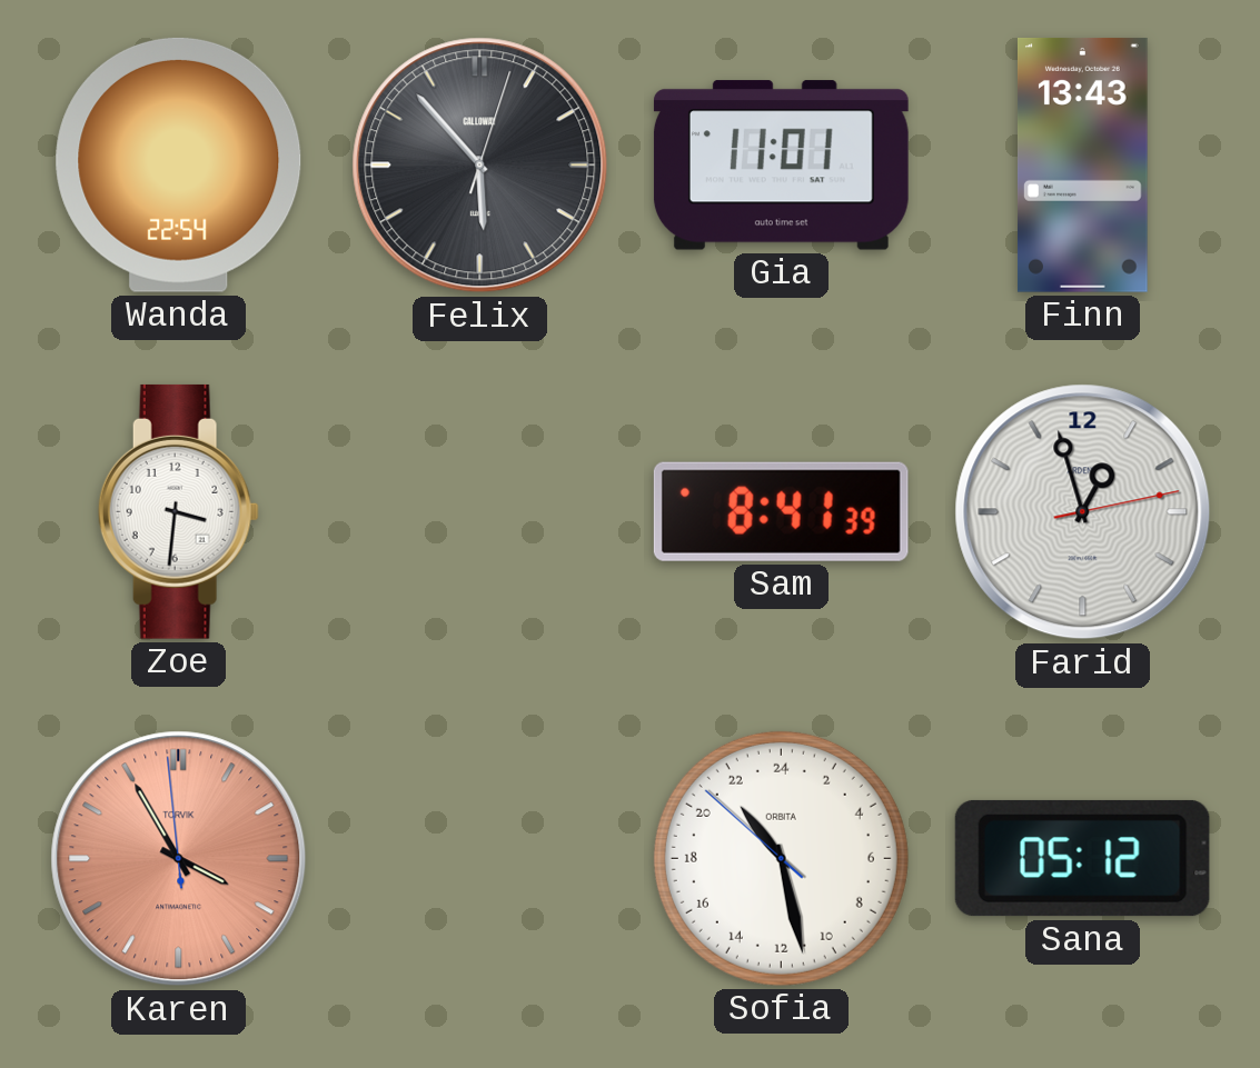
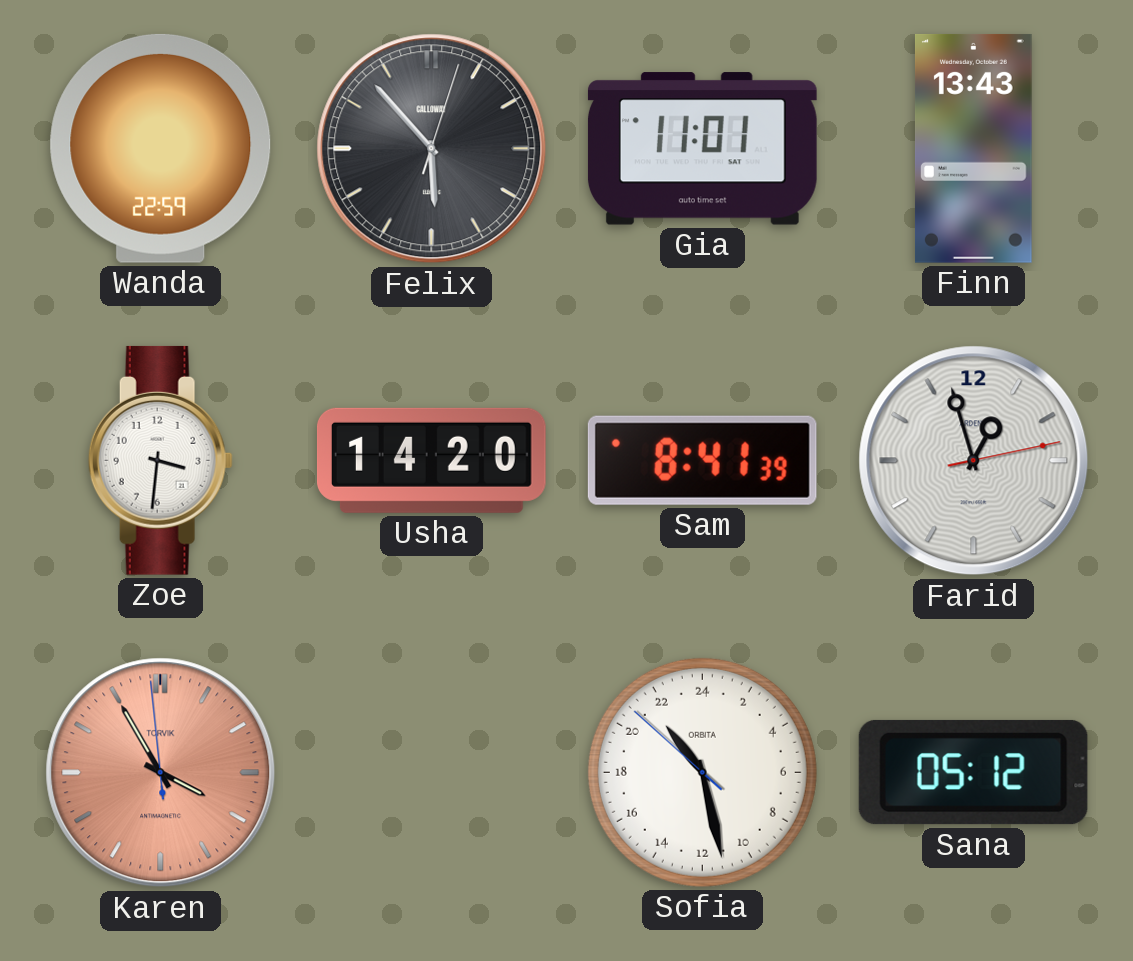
Wanda: 22:54 -> 22:59 (161, 148)
Usha: none -> 14:20 (431, 460)
